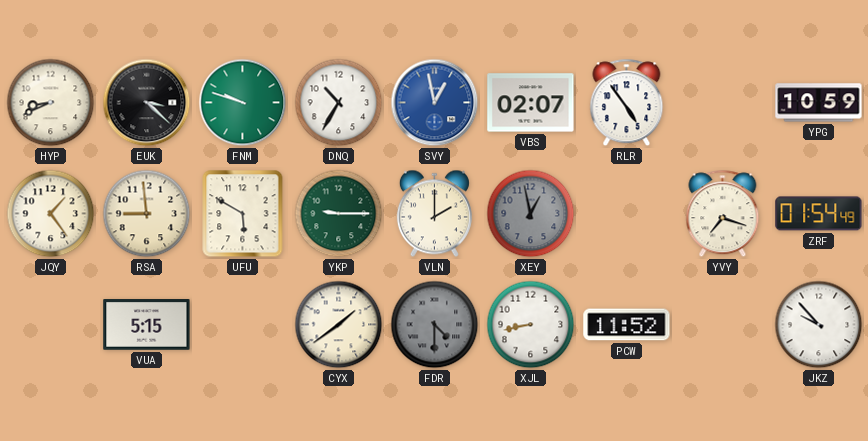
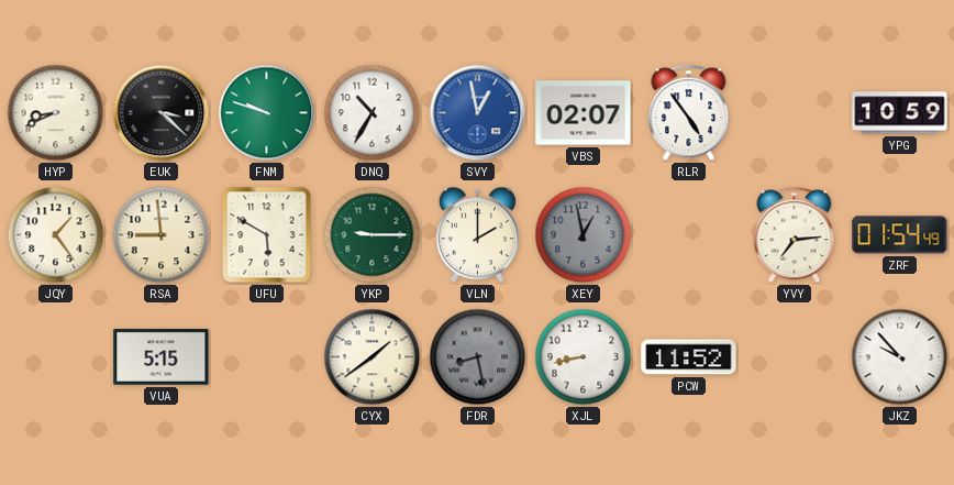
YVY: 7:18 -> 7:14 (795, 235)
FDR: 4:30 -> 8:28 (478, 357)
